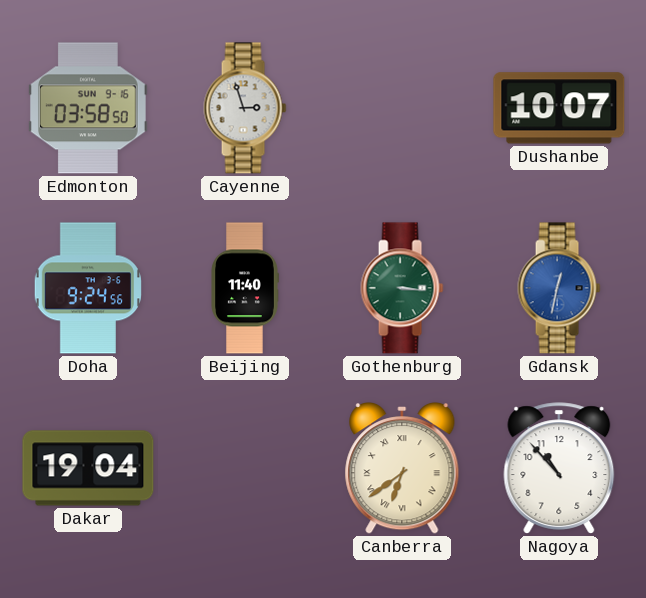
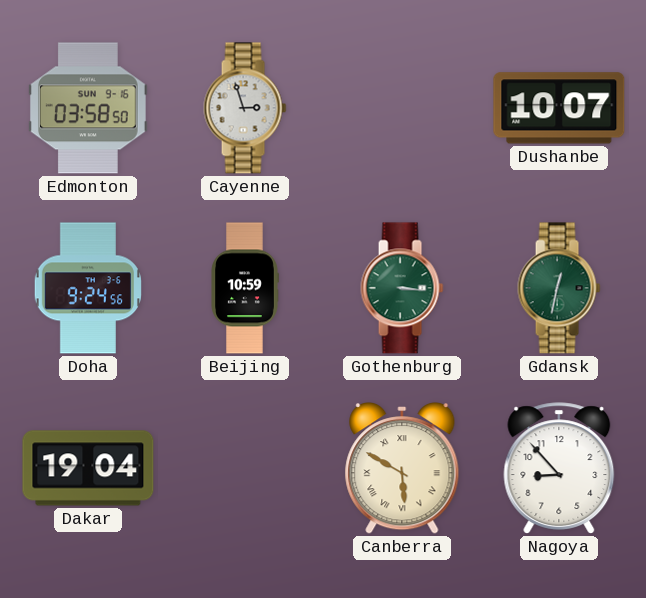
Beijing: 11:40 -> 10:59 (245, 288)
Gdansk dial: blue -> green (559, 288)
Canberra: 6:39 -> 5:50 (402, 469)
Nagoya: 10:53 -> 8:53 (559, 468)
